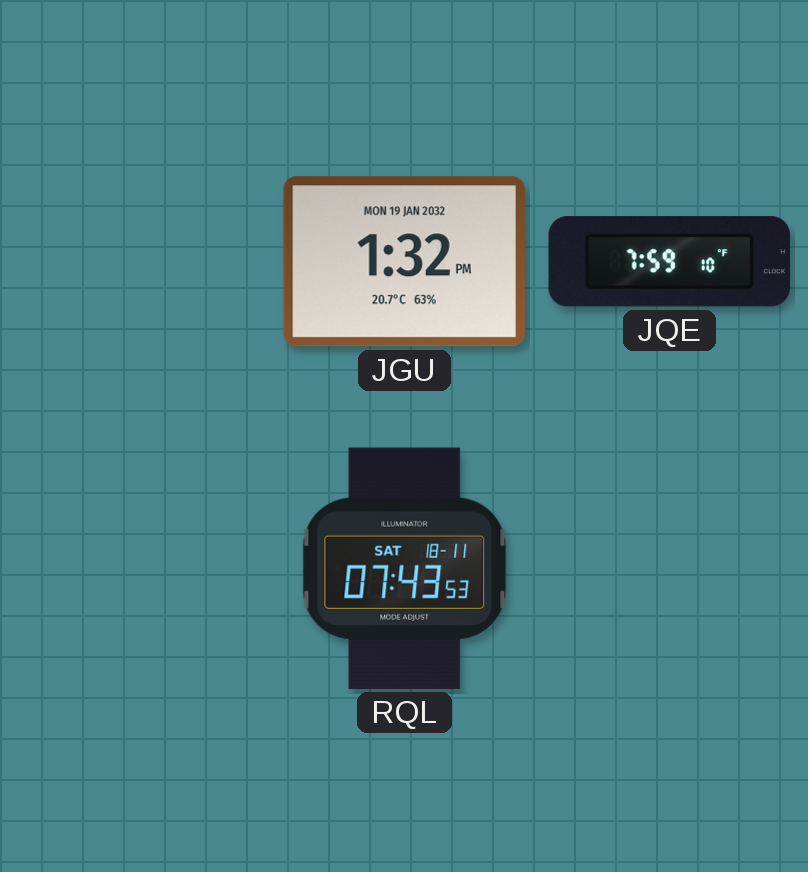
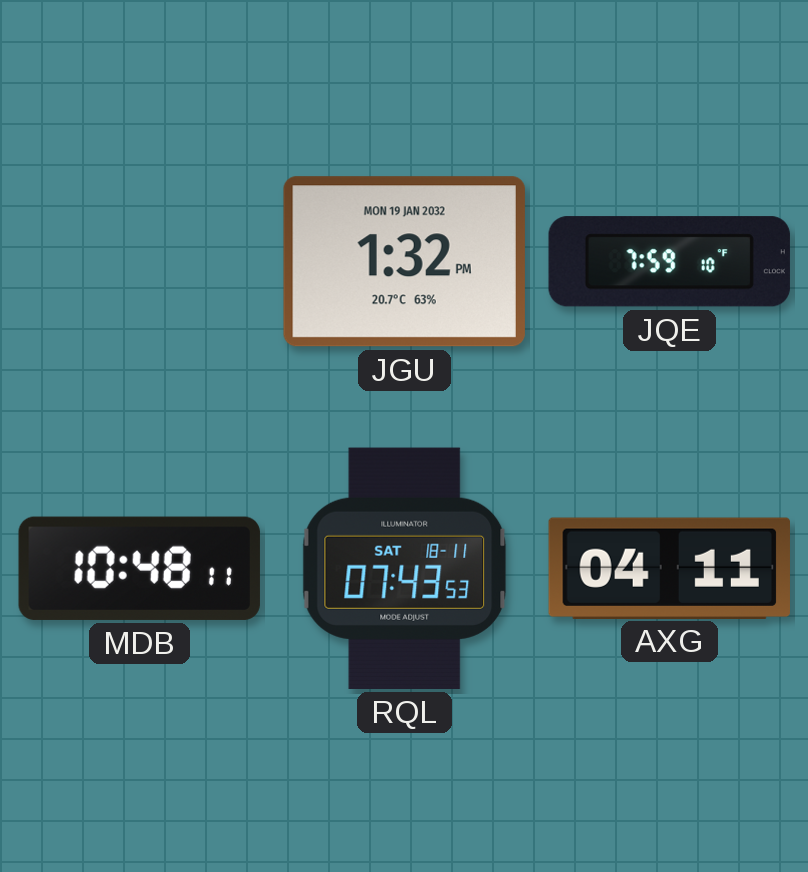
MDB: none -> 10:48 (139, 568)
AXG: none -> 04:11 (669, 568)
